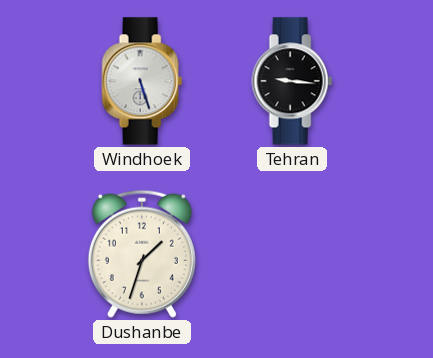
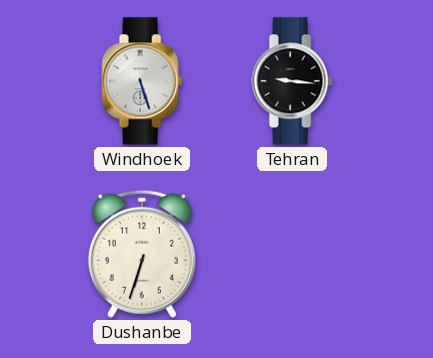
Dushanbe: 1:33 -> 6:33 (142, 254)
